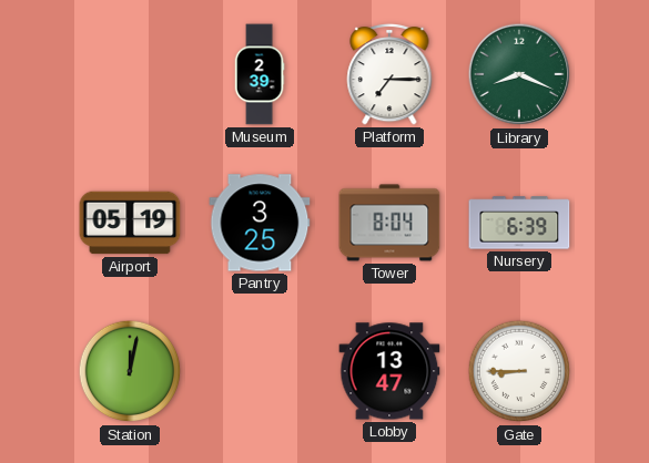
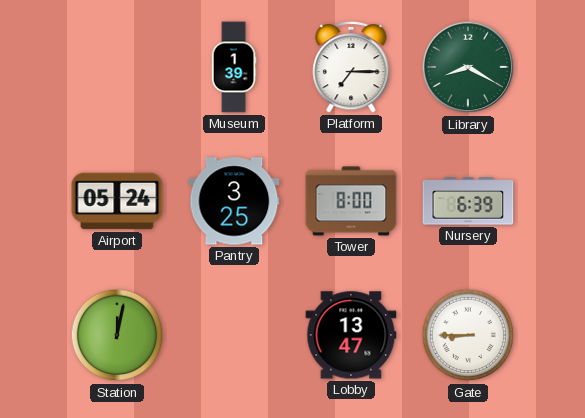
Museum: 2:39 -> 1:39 (234, 67)
Library: 8:19 -> 8:20 (468, 67)
Airport: 05:19 -> 05:24 (117, 201)
Tower: 8:04 -> 8:00 (351, 201)
